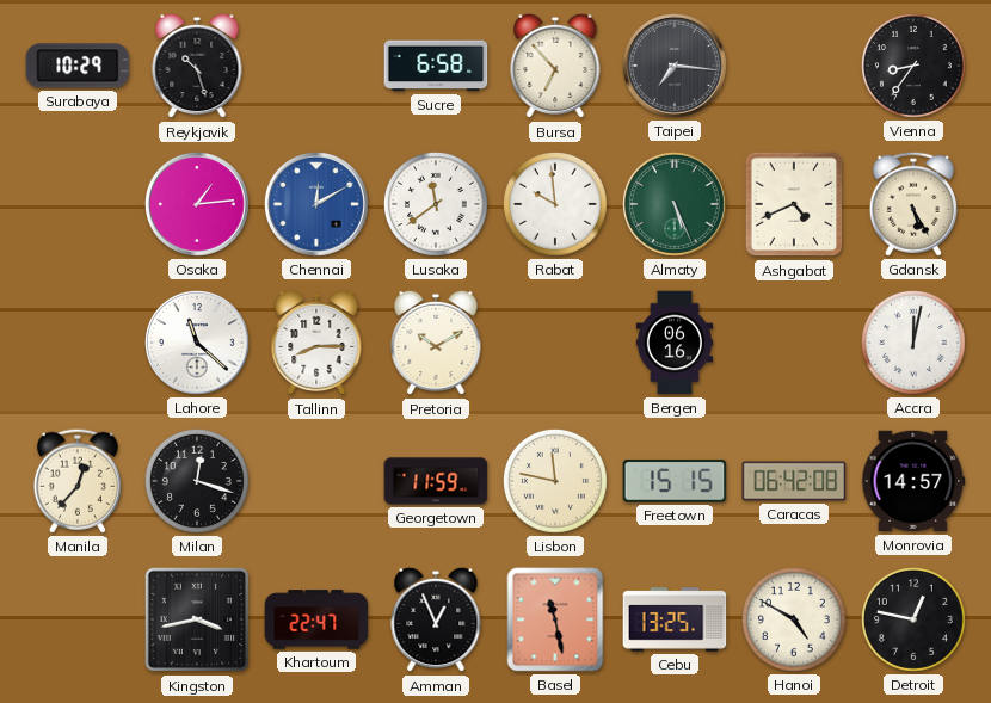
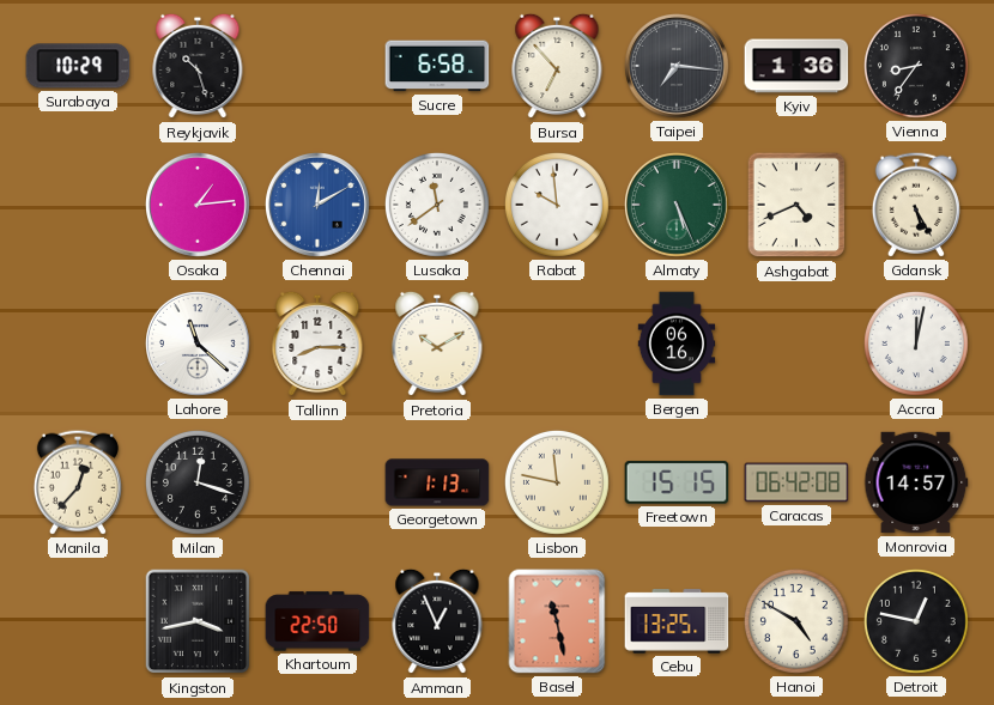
Kyiv: none -> 1:36 (796, 66)
Georgetown: 11:59 -> 1:13 (437, 482)
Khartoum: 22:47 -> 22:50 (317, 621)
